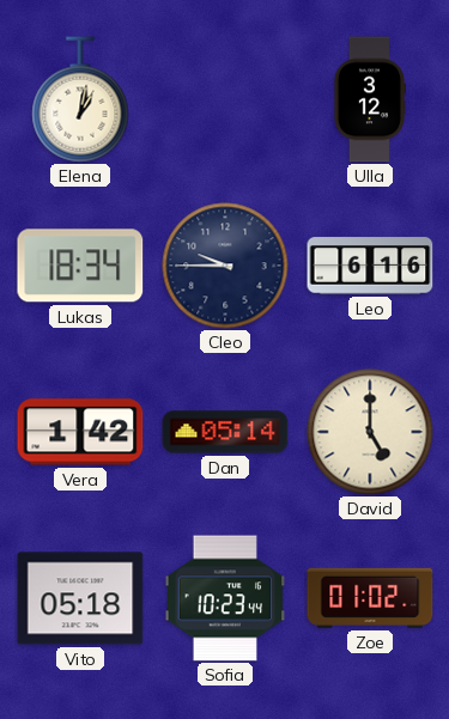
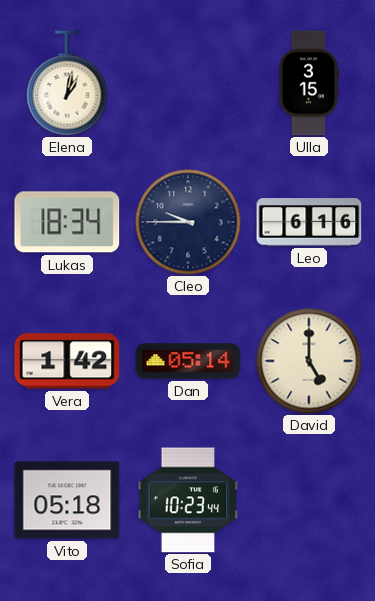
Ulla: 3:12 -> 3:15 (309, 83)
Zoe: 01:02 -> none (370, 598)
